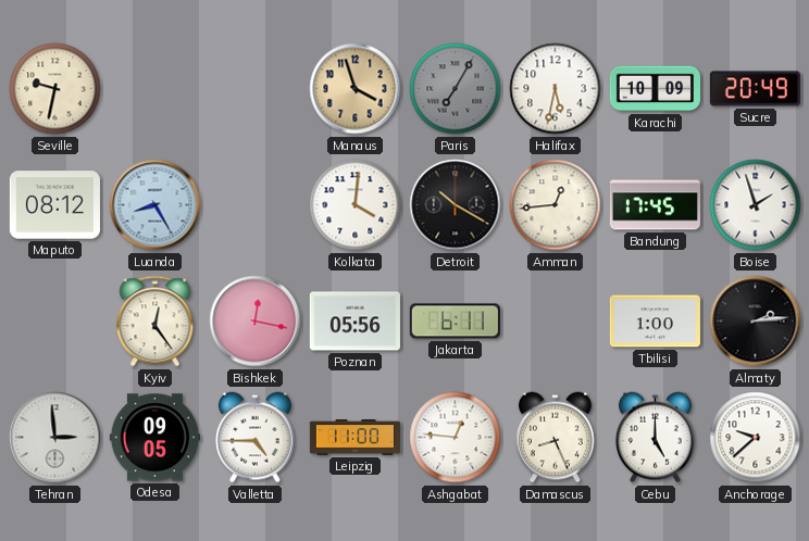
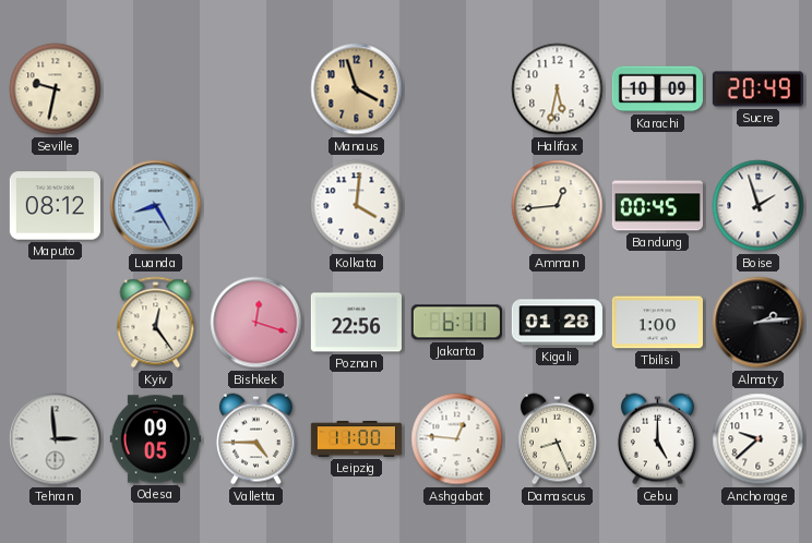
Paris: 7:05 -> none (456, 89)
Detroit: 10:20 -> none (456, 205)
Bandung: 17:45 -> 00:45 (657, 206)
Bishkek: 12:17 -> 12:18 (256, 323)
Poznan: 05:56 -> 22:56 (356, 323)
Kigali: none -> 01:28 (557, 323)
